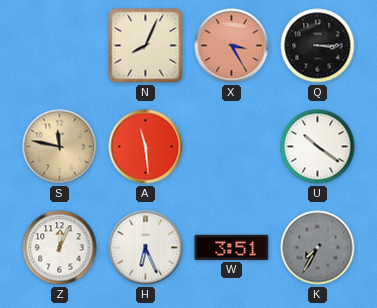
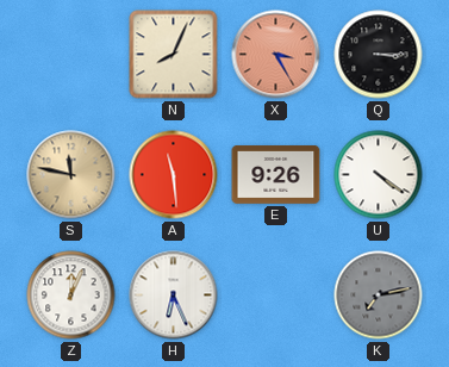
E: none -> 9:26 (276, 175)
U: 10:21 -> 4:21 (379, 175)
W: 3:51 -> none (232, 247)
K: 7:35 -> 7:13 (379, 296)
